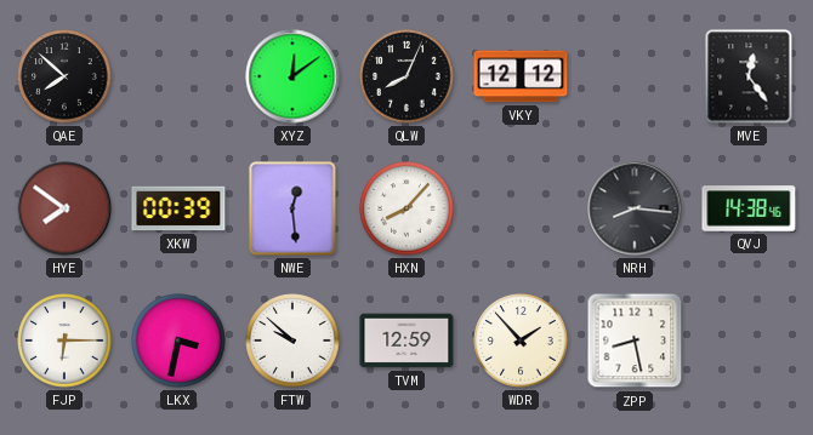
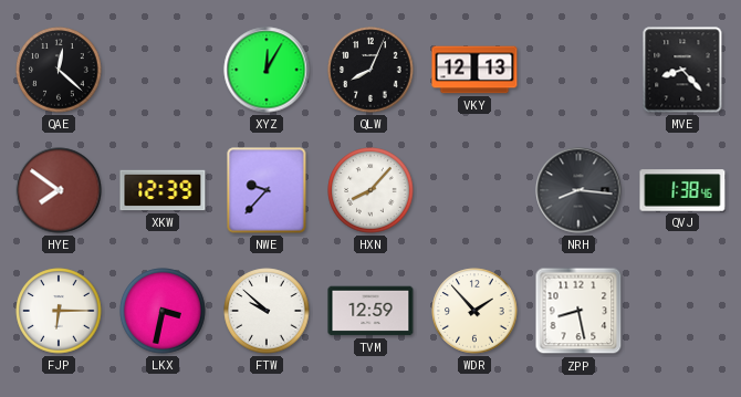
QAE: 7:52 -> 12:22 (59, 70)
XYZ: 12:09 -> 12:05 (267, 70)
VKY: 12:12 -> 12:13 (474, 70)
MVE: 12:24 -> 8:23 (682, 70)
XKW: 00:39 -> 12:39 (163, 190)
NWE: 12:29 -> 9:37 (267, 190)
QVJ: 14:38 -> 1:38 (682, 190)
